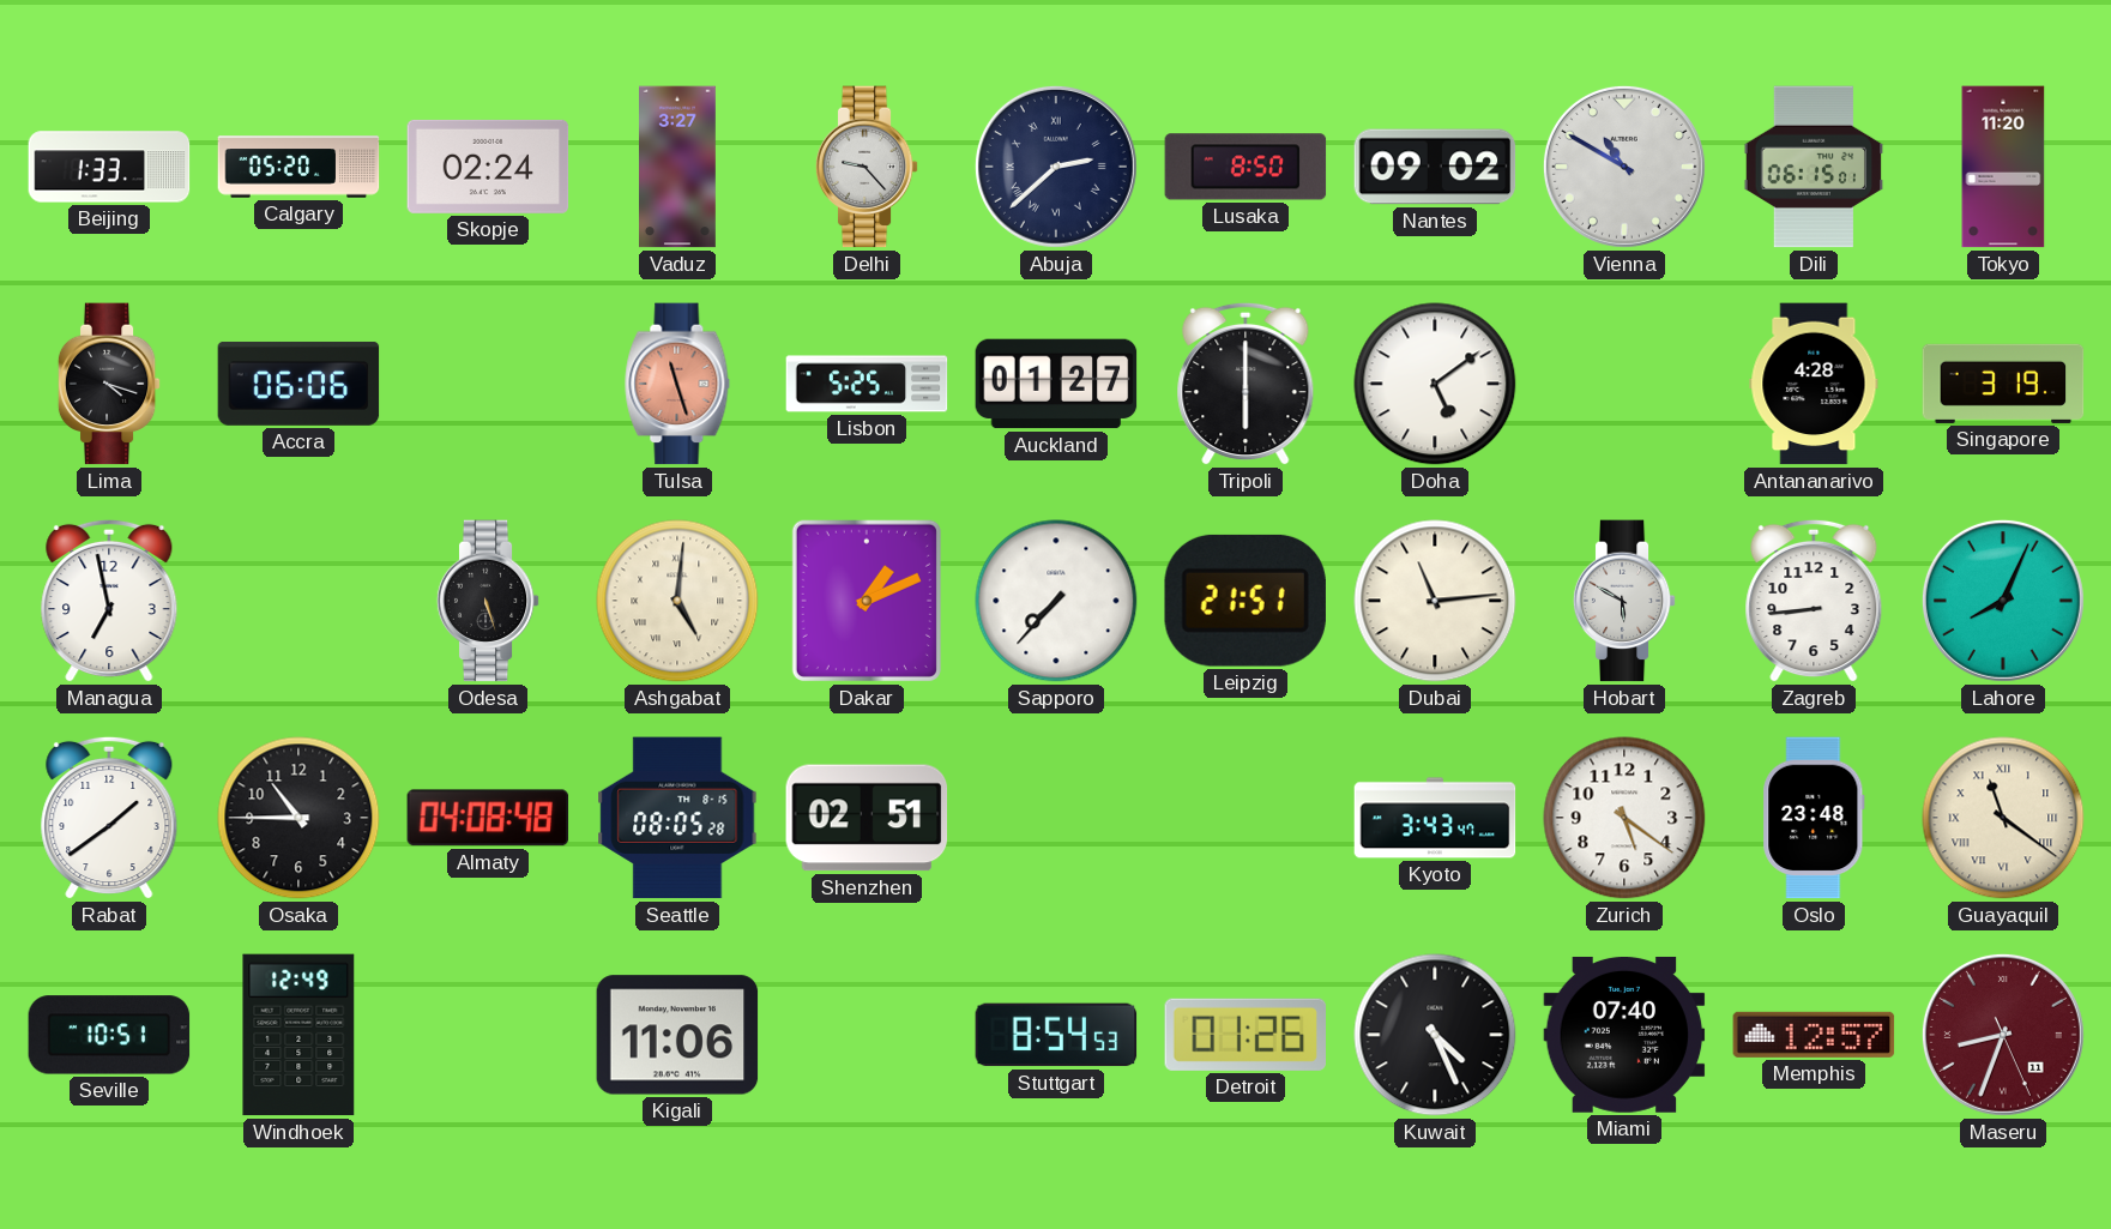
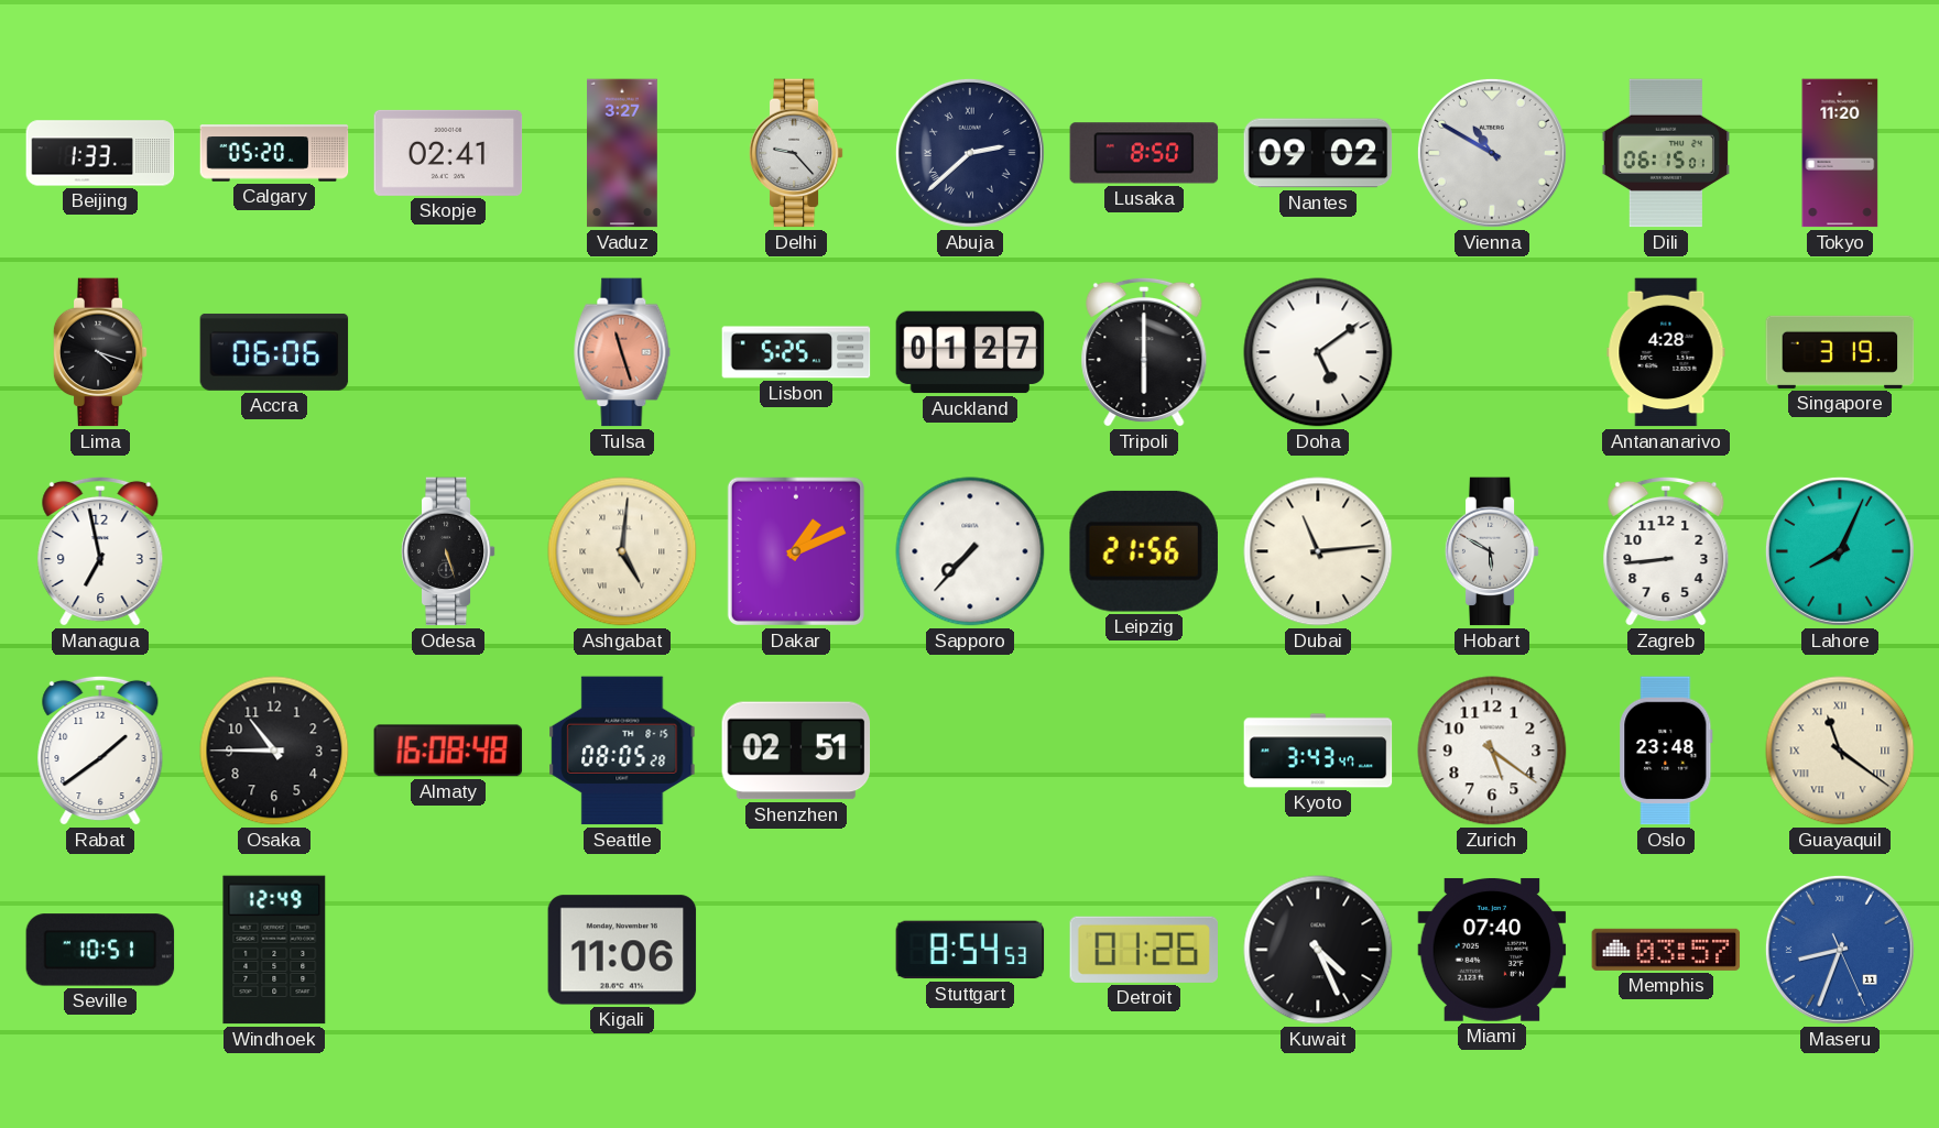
Skopje: 02:24 -> 02:41 (448, 153)
Leipzig: 21:51 -> 21:56 (1144, 551)
Almaty: 04:08 -> 16:08 (448, 751)
Memphis: 12:57 -> 03:57 (1666, 950)
Maseru dial: burgundy -> blue (1840, 950)
